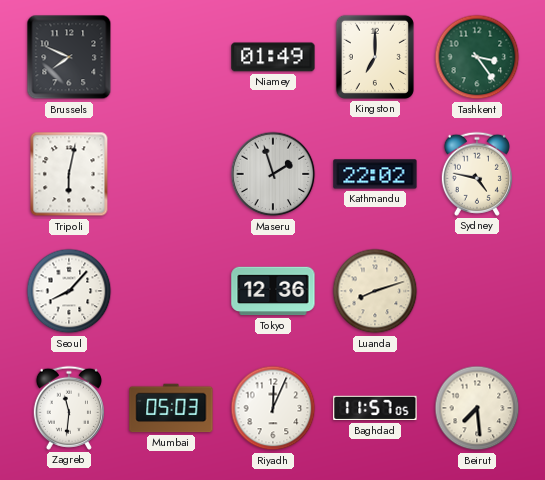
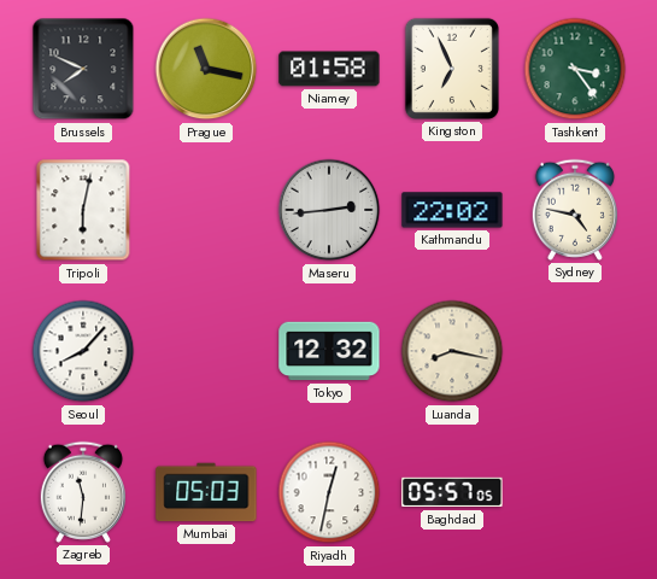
Prague: none -> 11:17 (206, 69)
Niamey: 01:49 -> 01:58 (329, 69)
Kingston: 7:00 -> 6:56 (452, 69)
Maseru: 1:57 -> 2:44 (329, 210)
Tokyo: 12:36 -> 12:32 (329, 351)
Luanda: 8:12 -> 8:17 (452, 351)
Riyadh: 12:04 -> 12:32 (329, 492)
Baghdad: 11:57 -> 05:57 (452, 492)
Beirut: 7:29 -> none (477, 408)
